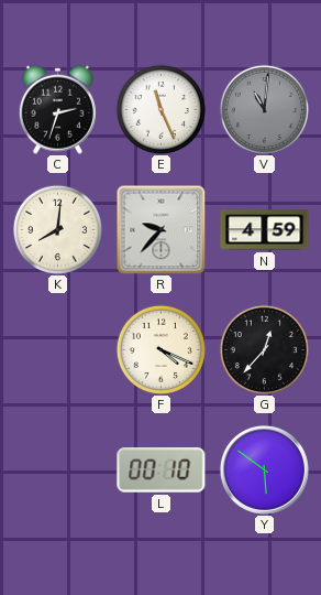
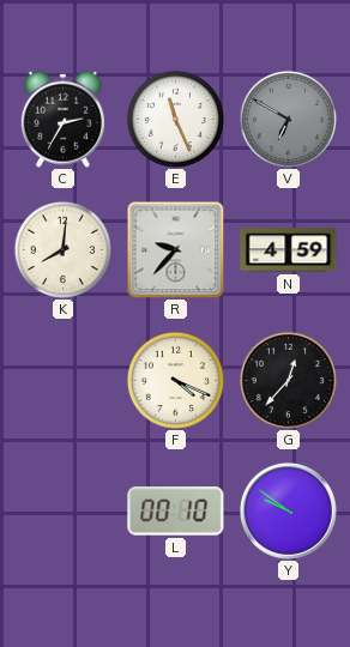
C: 2:33 -> 2:35 (62, 119)
V: 11:01 -> 6:50 (288, 119)
Y: 5:51 -> 9:51 (288, 510)
